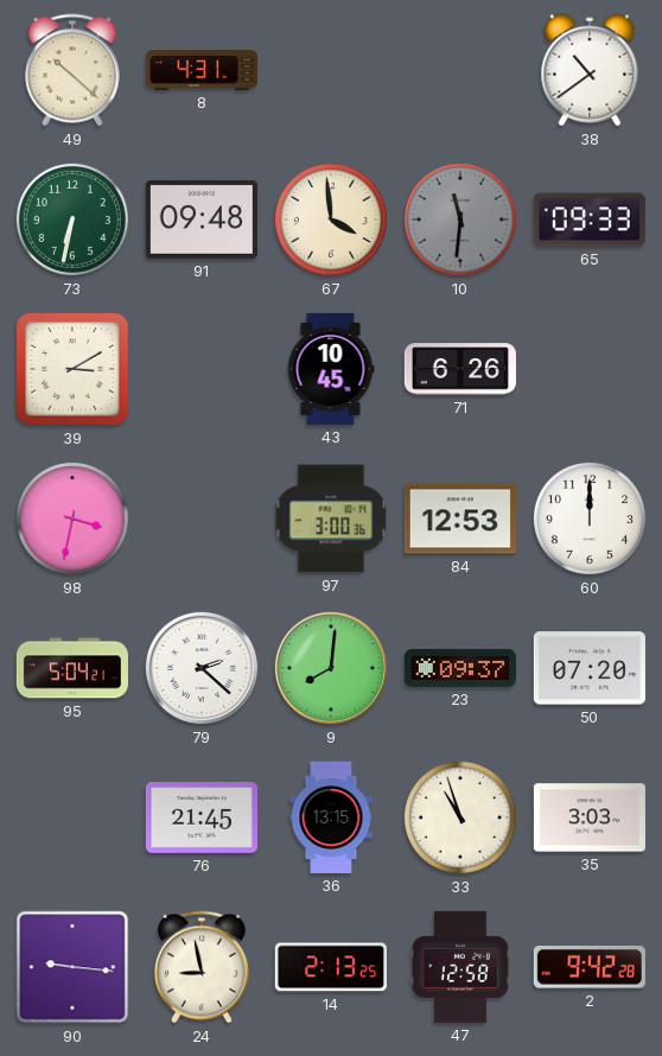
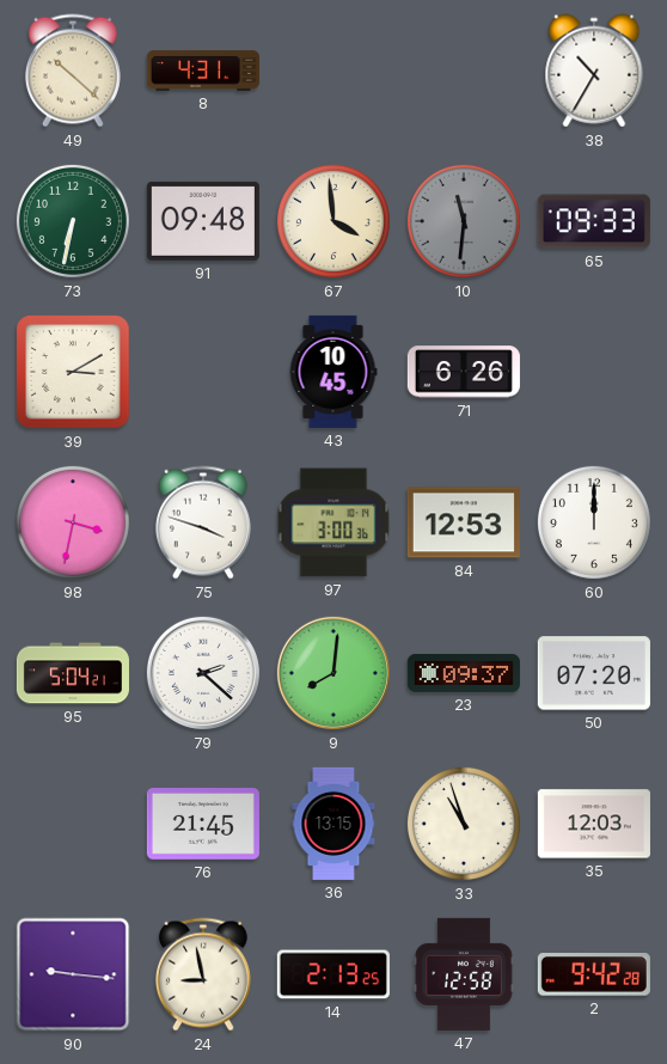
38: 10:39 -> 10:35 (594, 71)
75: none -> 3:48 (203, 522)
35: 3:03 -> 12:03 (594, 824)
